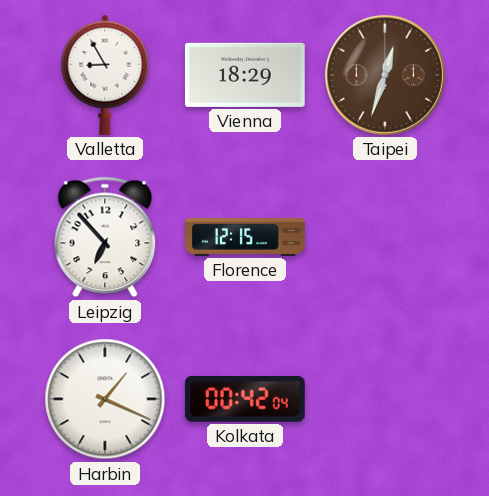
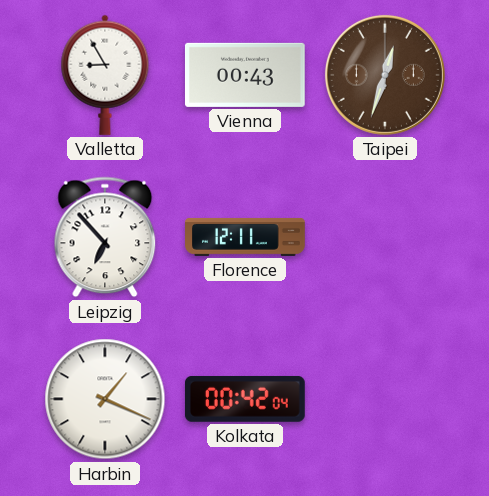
Vienna: 18:29 -> 00:43 (245, 75)
Florence: 12:15 -> 12:11 (245, 237)
